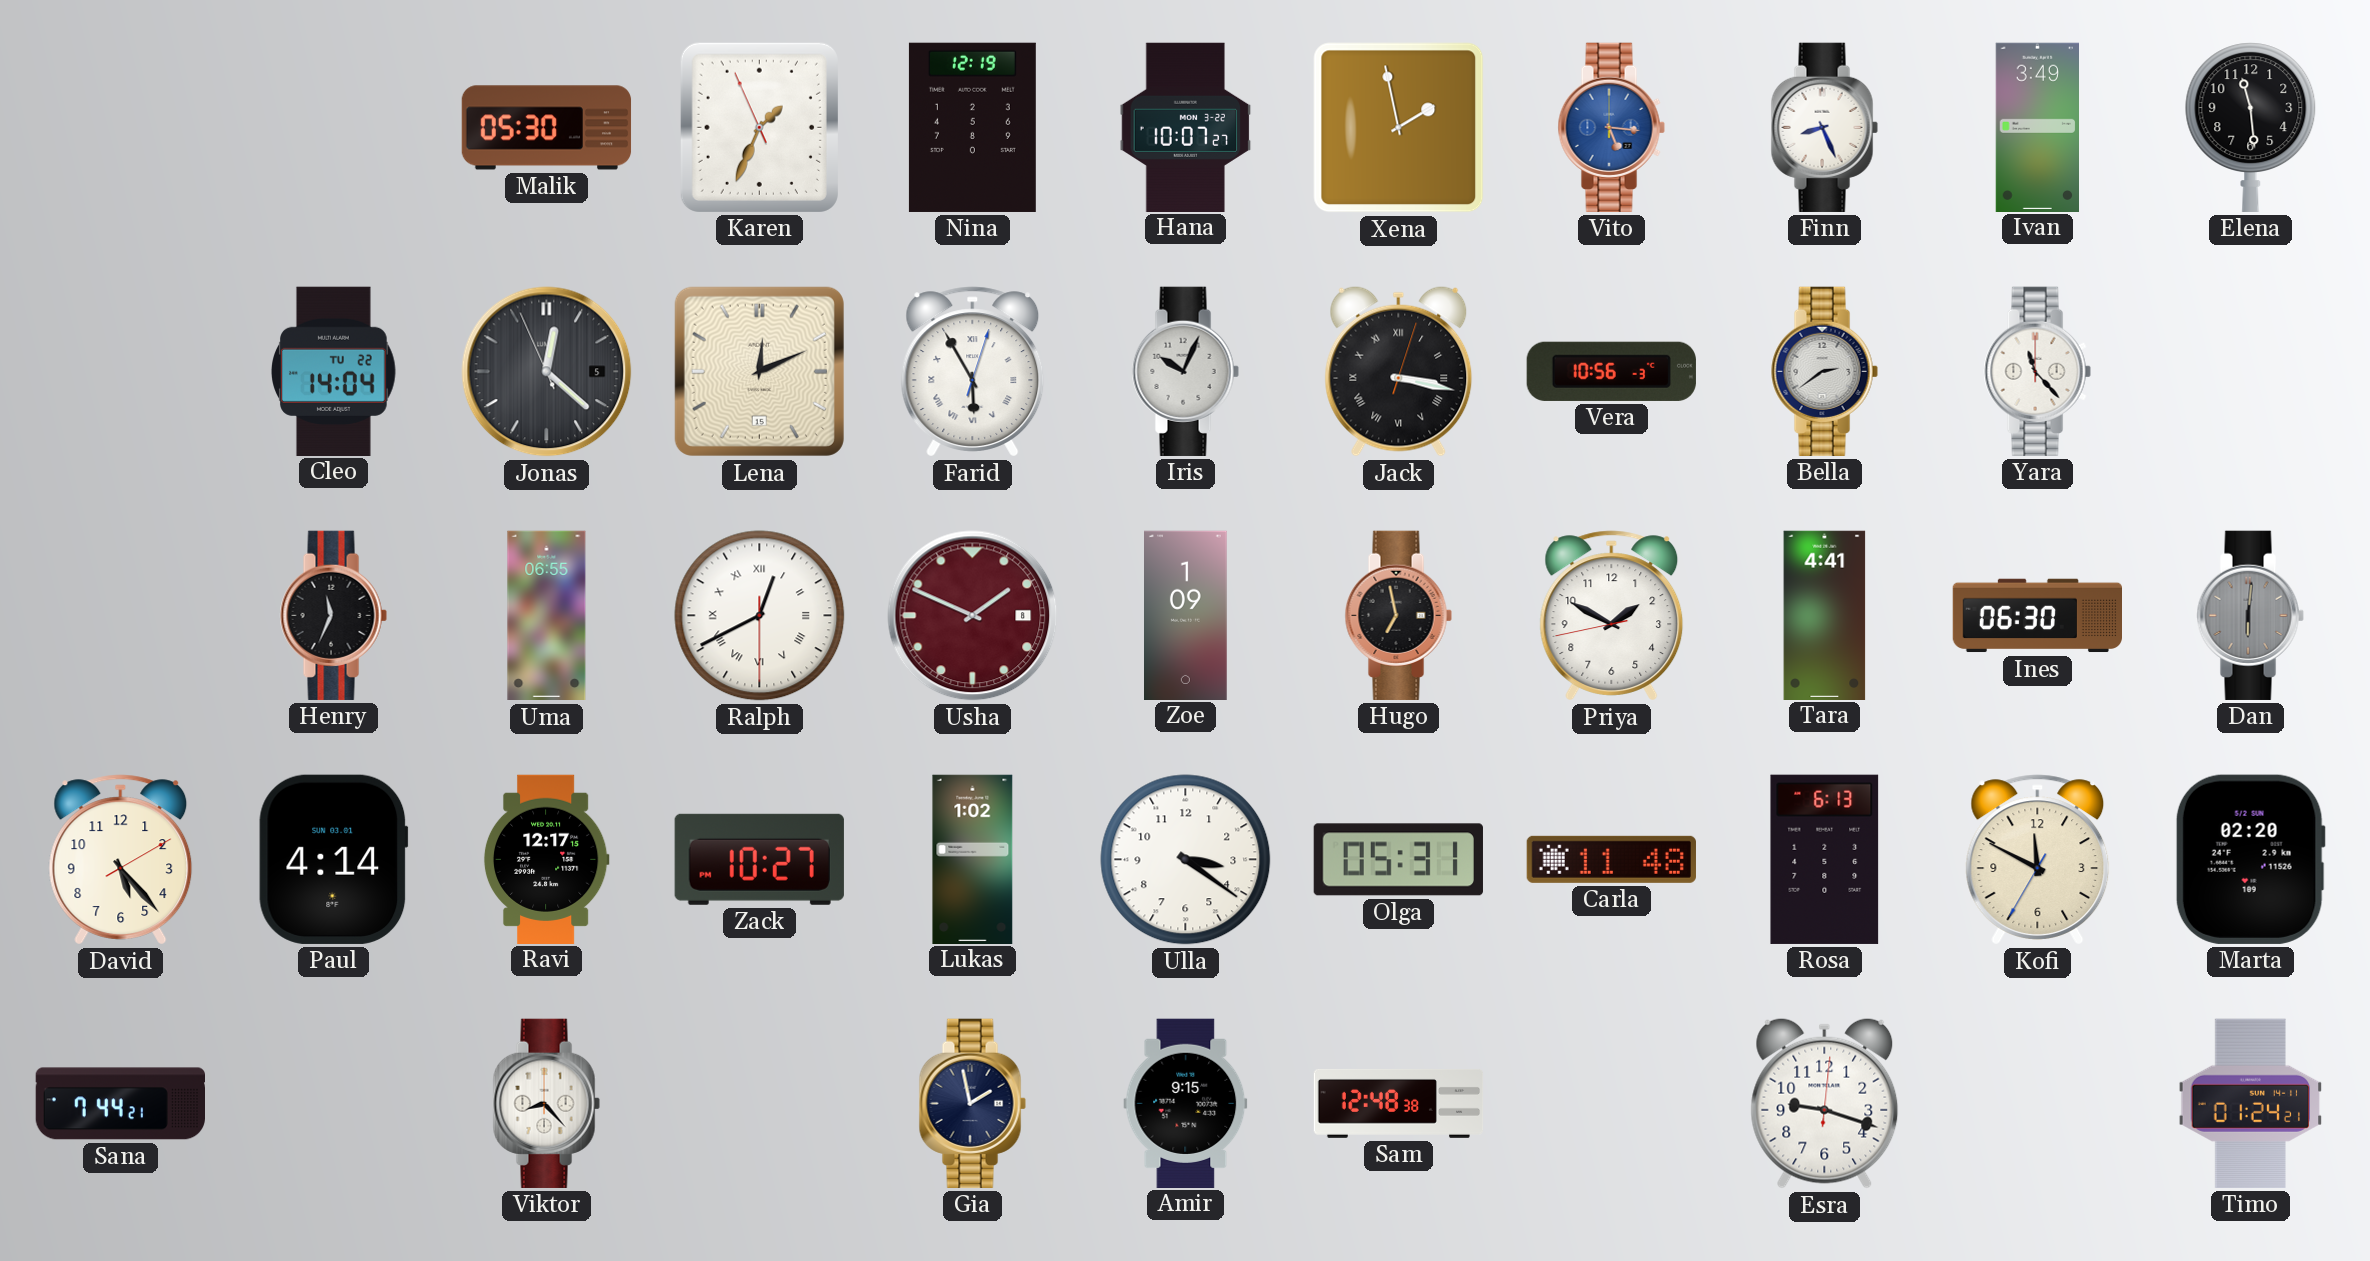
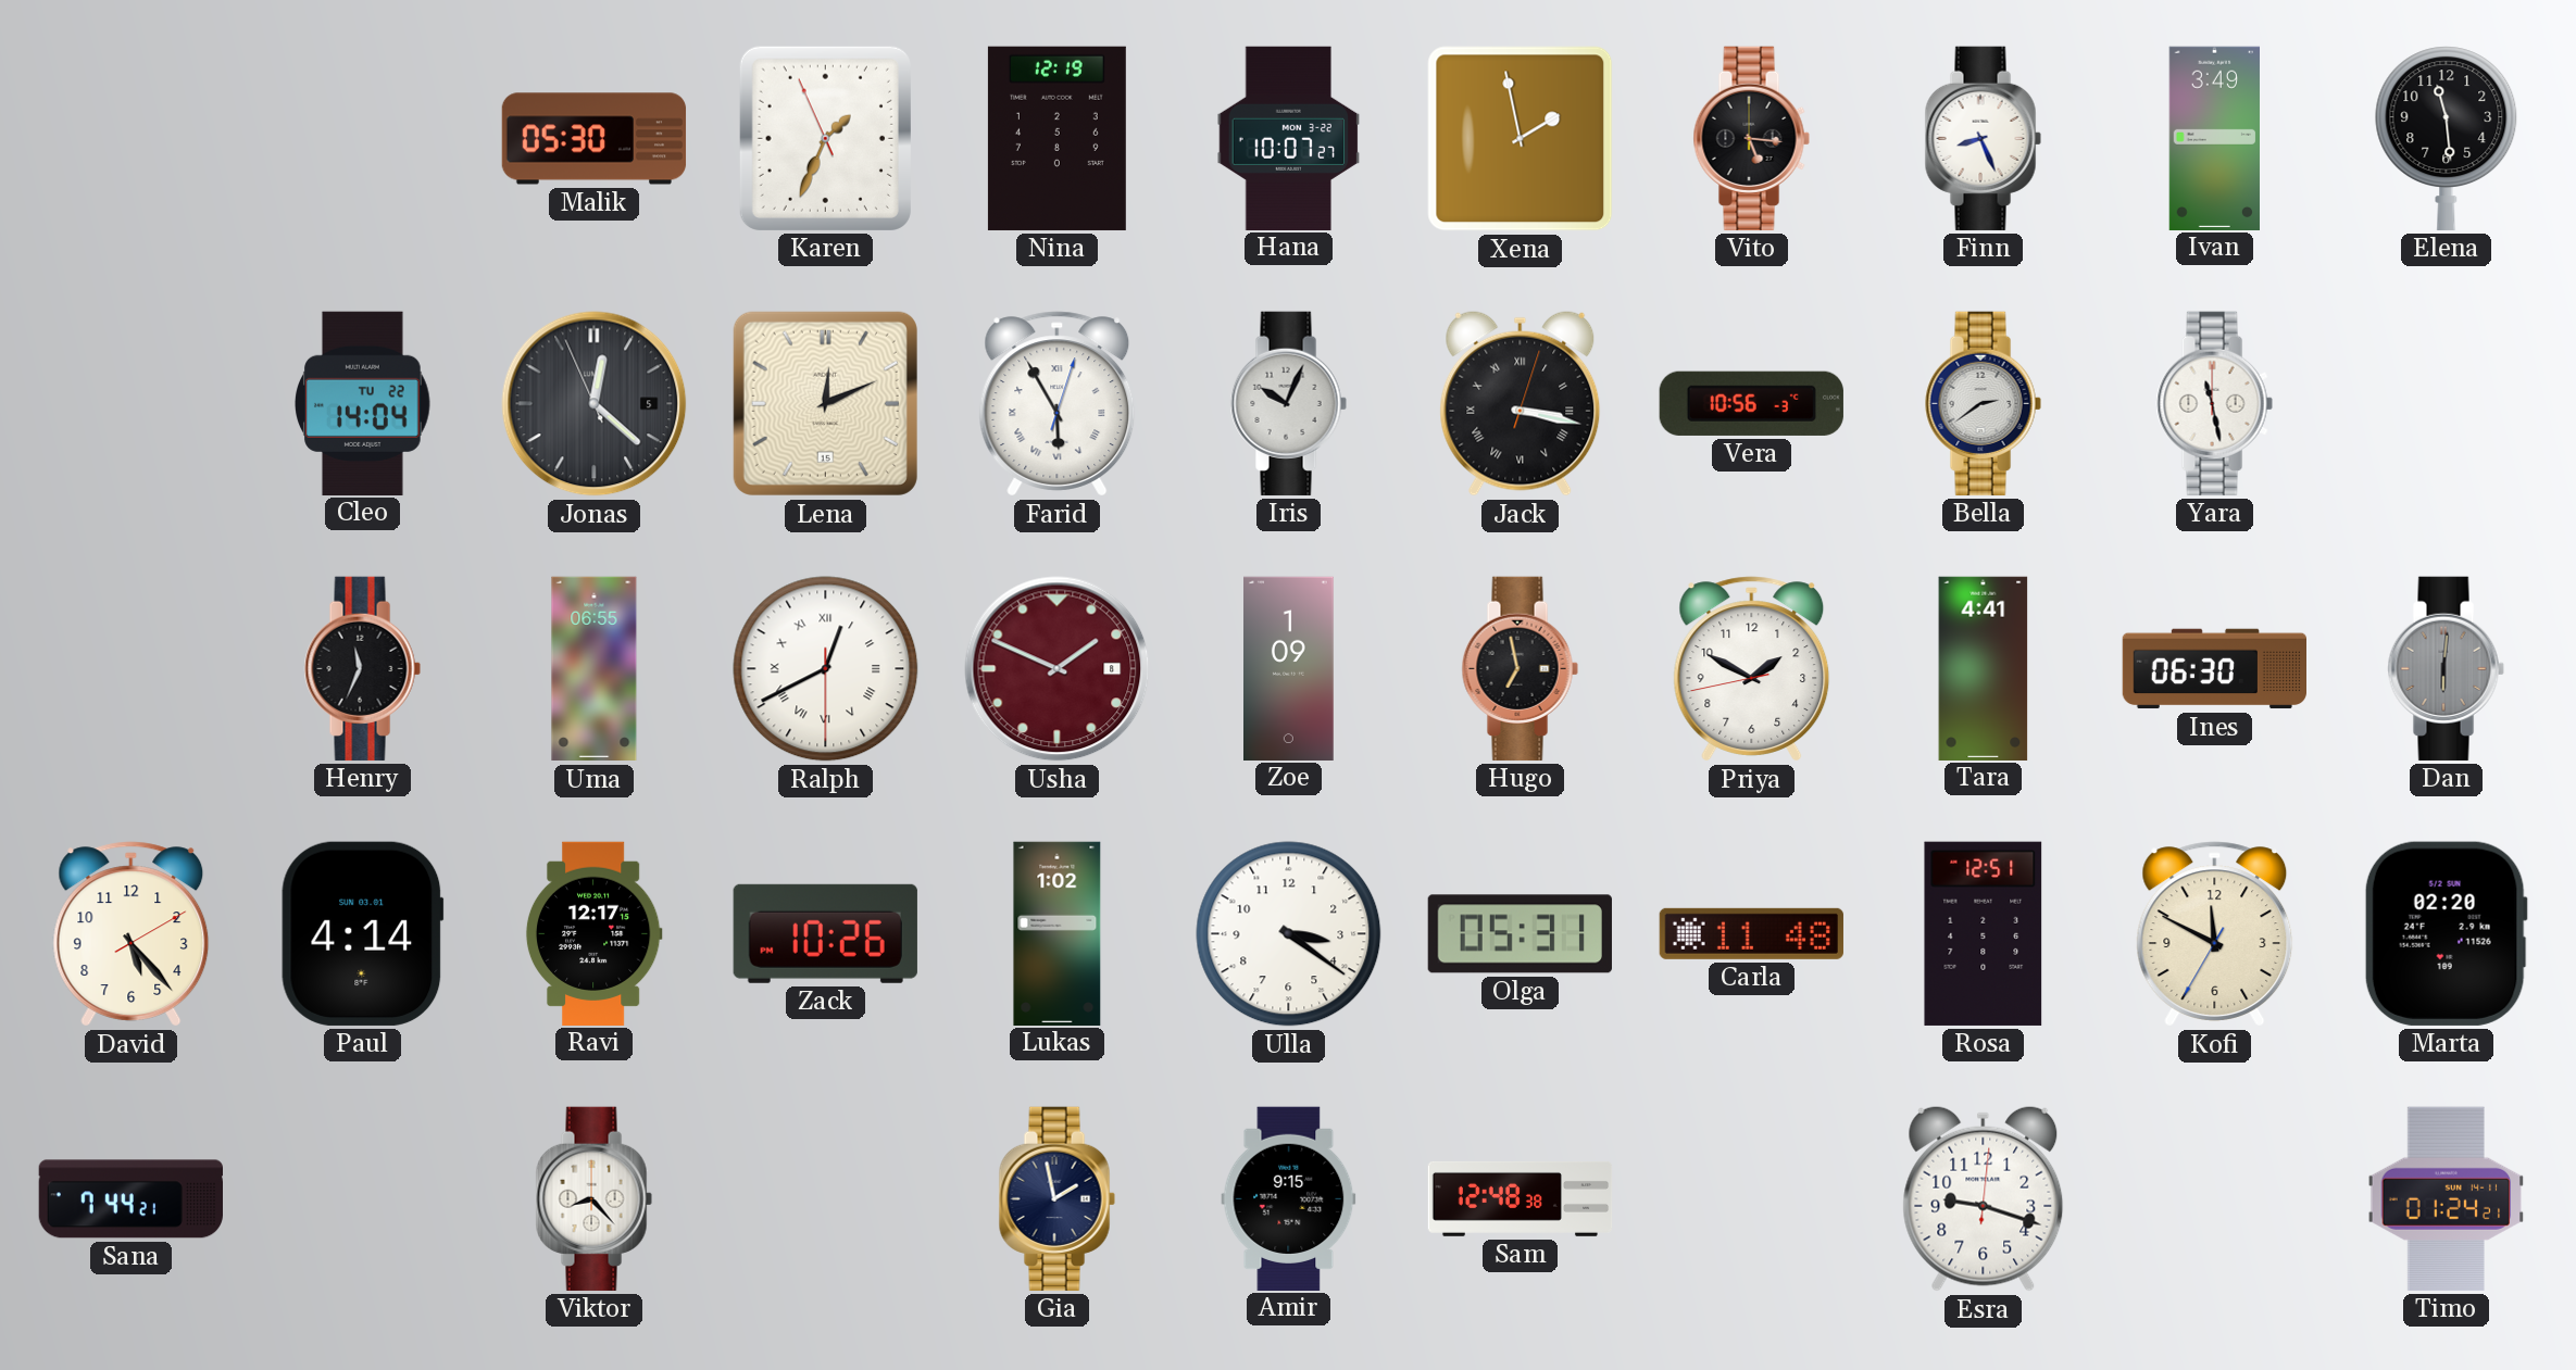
Vito dial: blue -> black (1751, 138)
Yara: 11:23 -> 11:28 (2214, 403)
Zack: 10:27 -> 10:26 (825, 933)
Rosa: 6:13 -> 12:51 (1984, 933)
